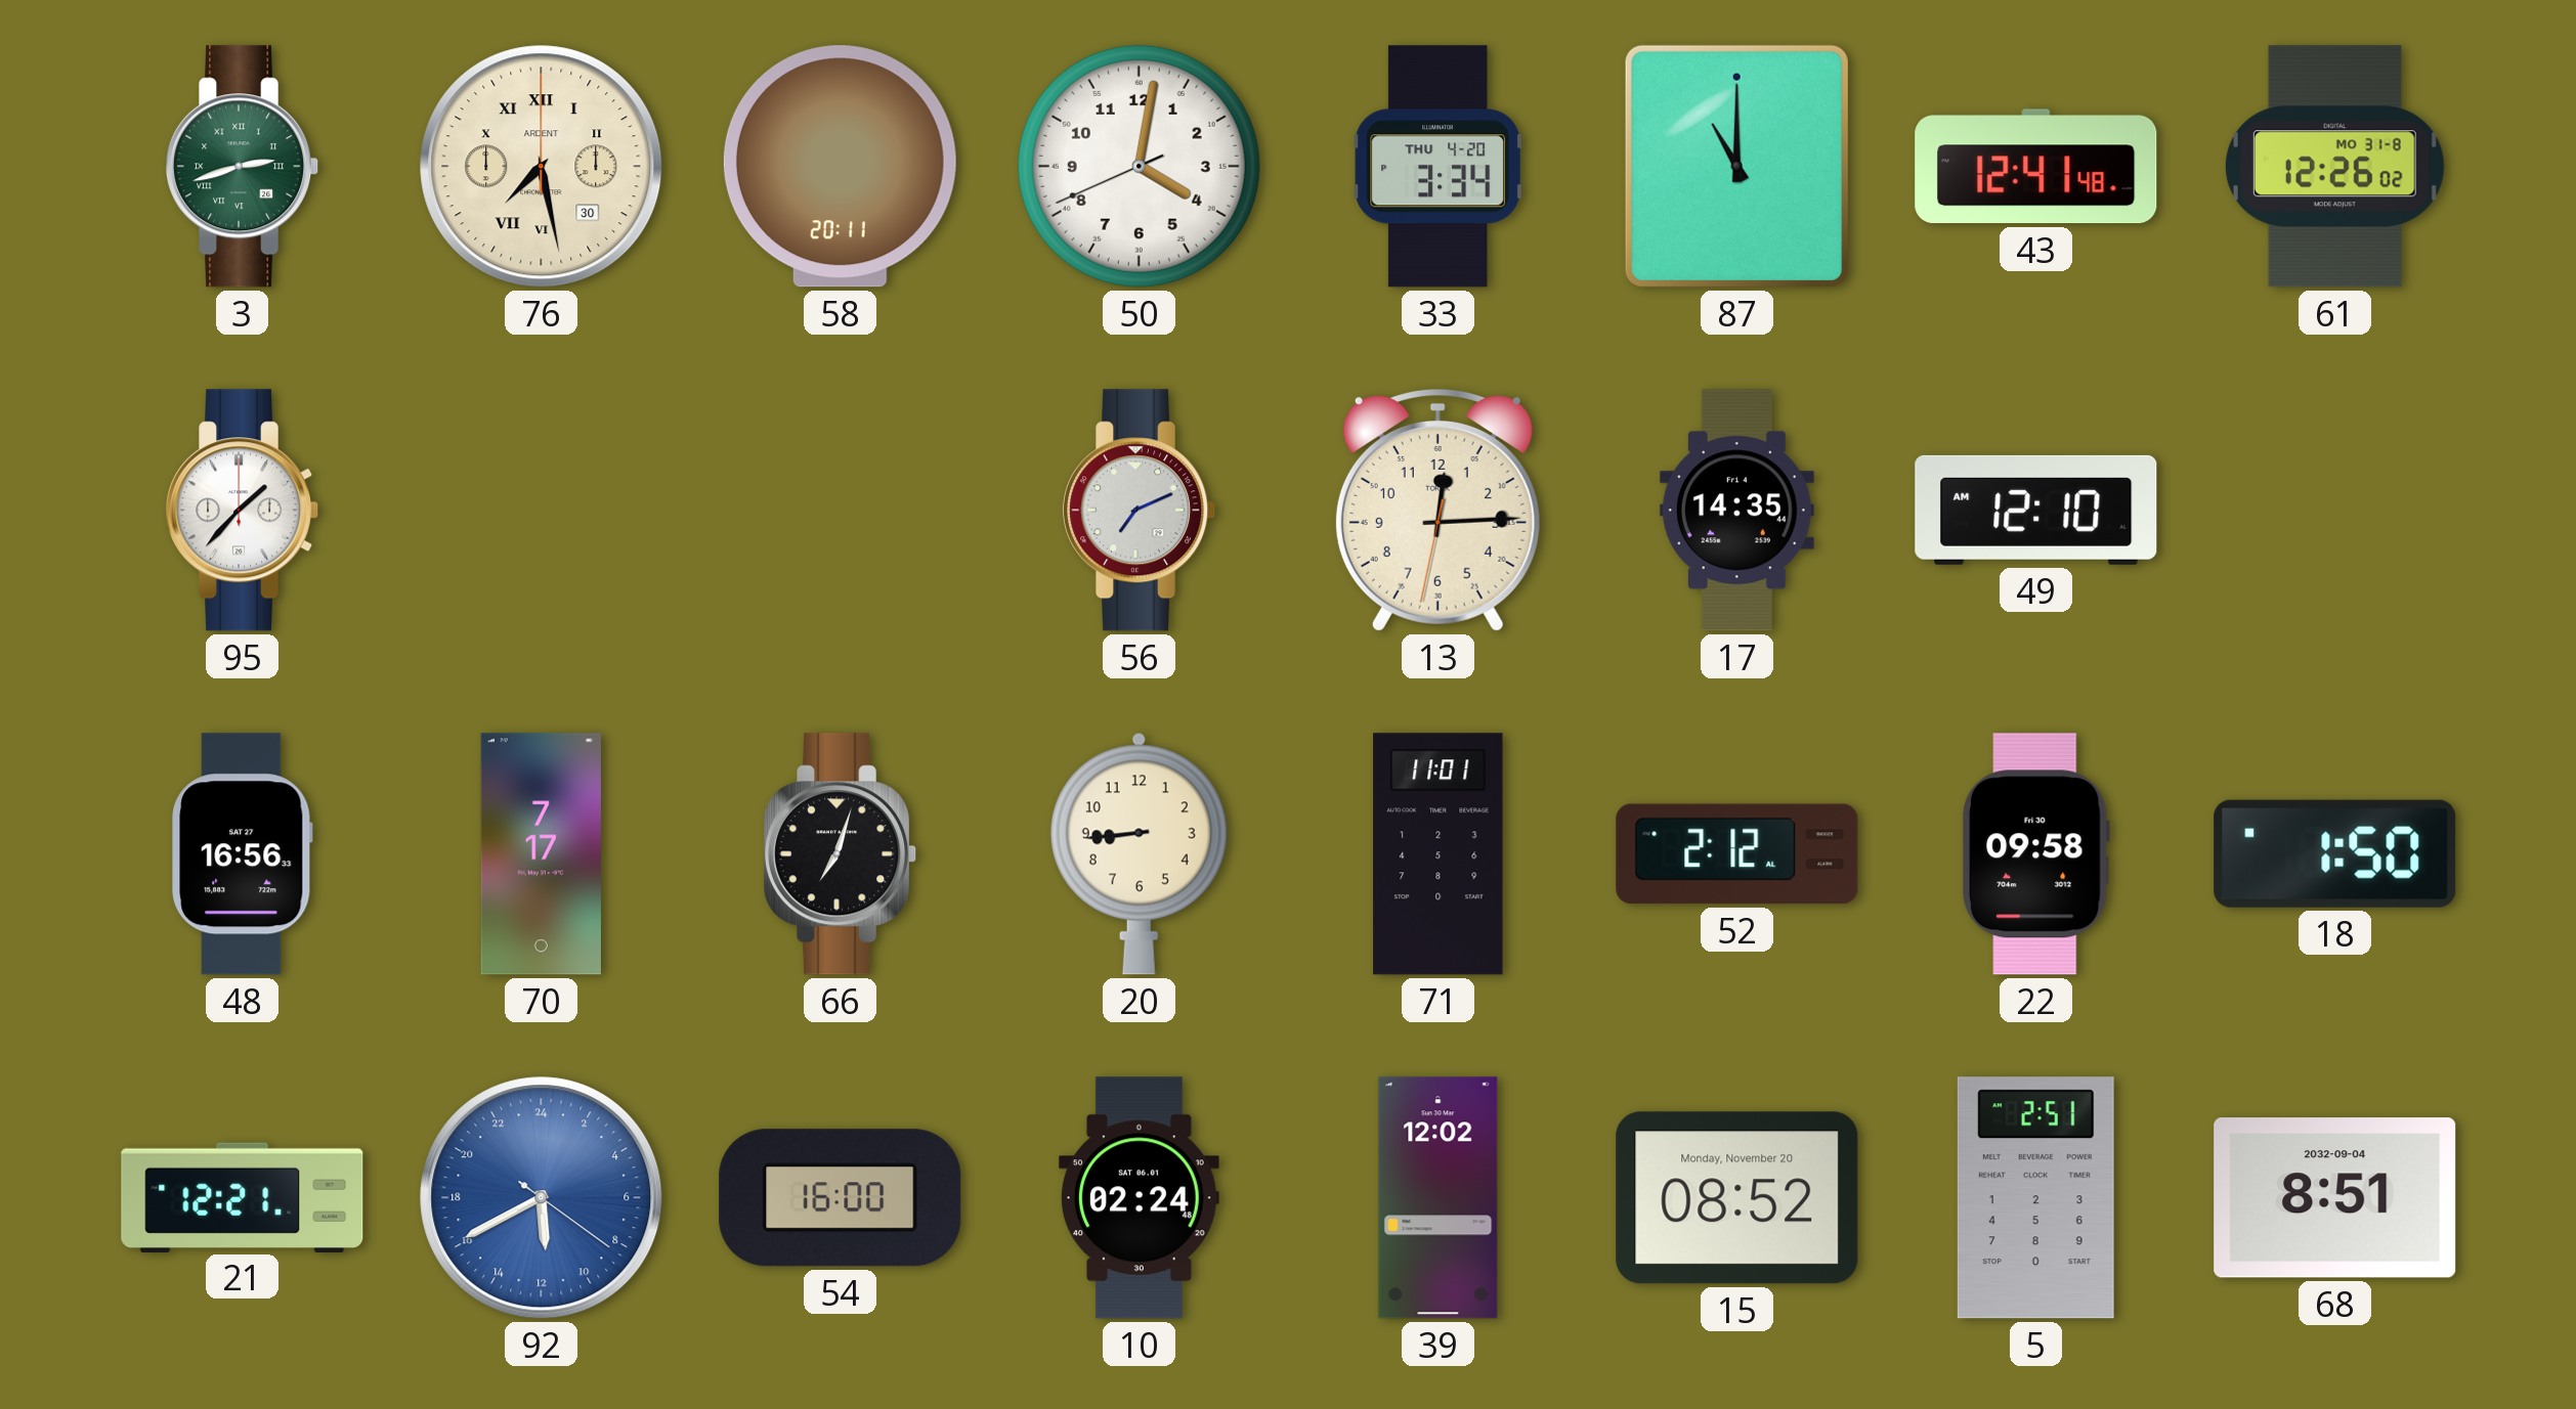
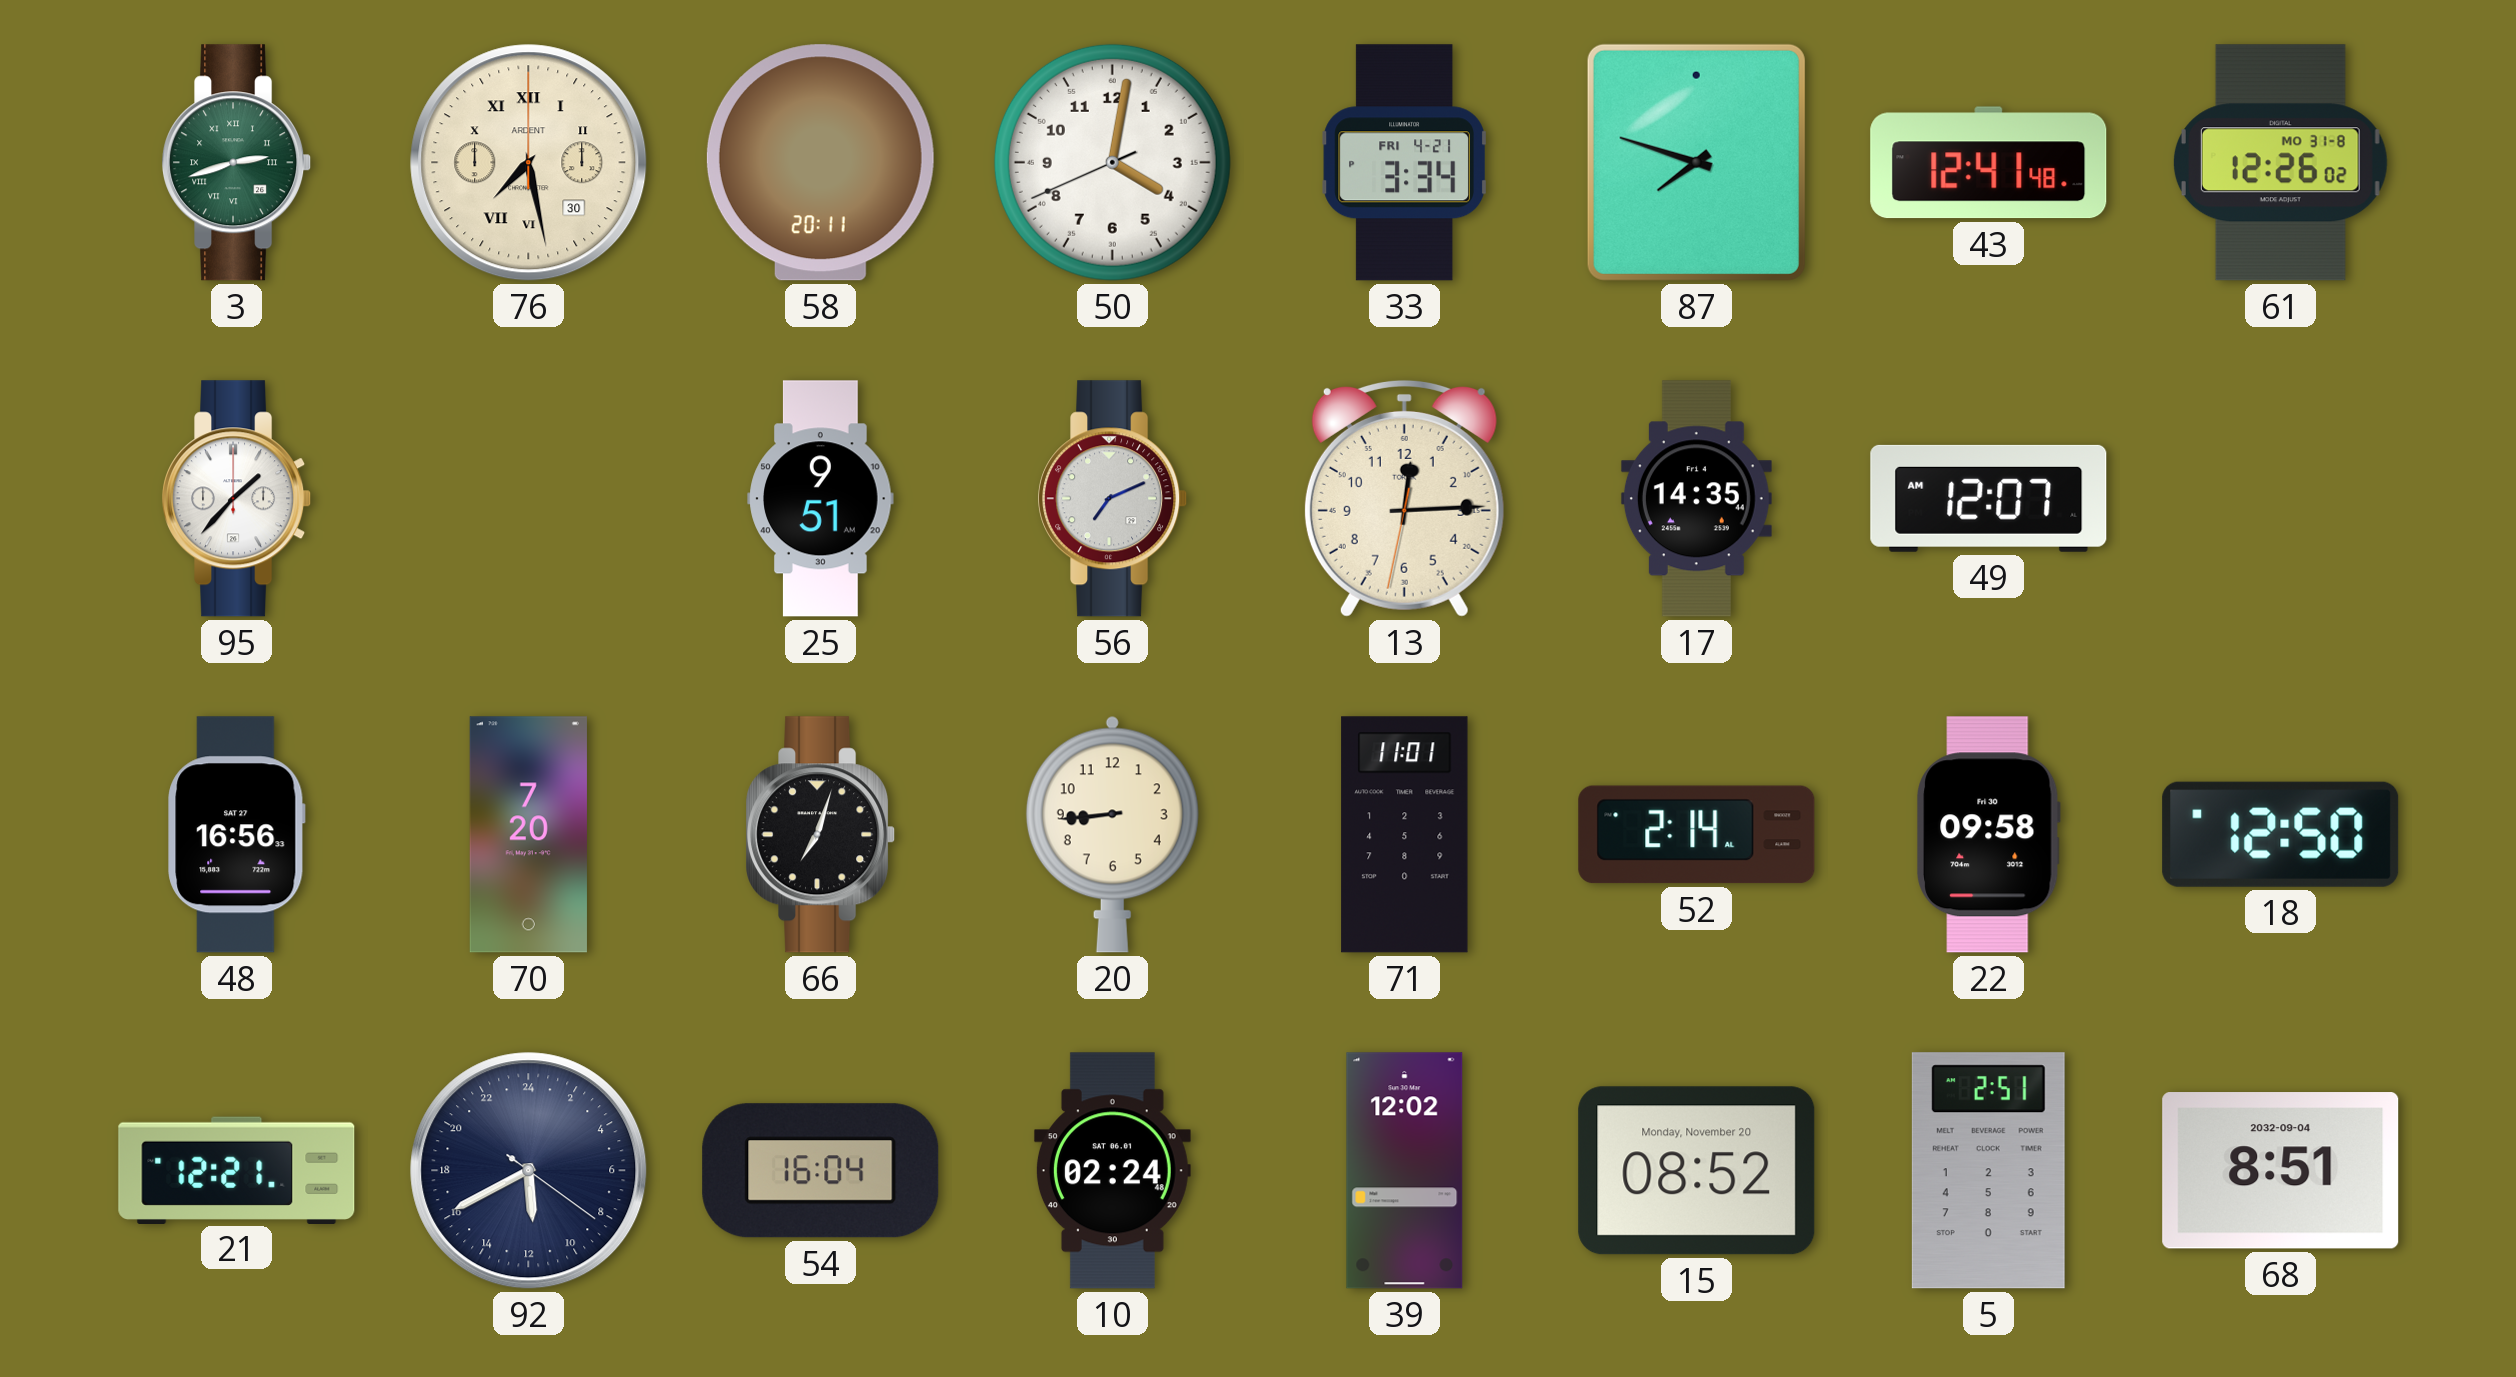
33 date: THU 4-20 -> FRI 4-21 (1404, 163)
87: 11:00 -> 7:48 (1696, 162)
25: none -> 9:51 (821, 499)
49: 12:10 -> 12:07 (1989, 498)
70: 7:17 -> 7:20 (528, 835)
52: 2:12 -> 2:14 (1697, 835)
18: 1:50 -> 12:50 (2281, 834)
92 dial: blue -> navy (529, 1171)
54: 16:00 -> 16:04 (821, 1171)
